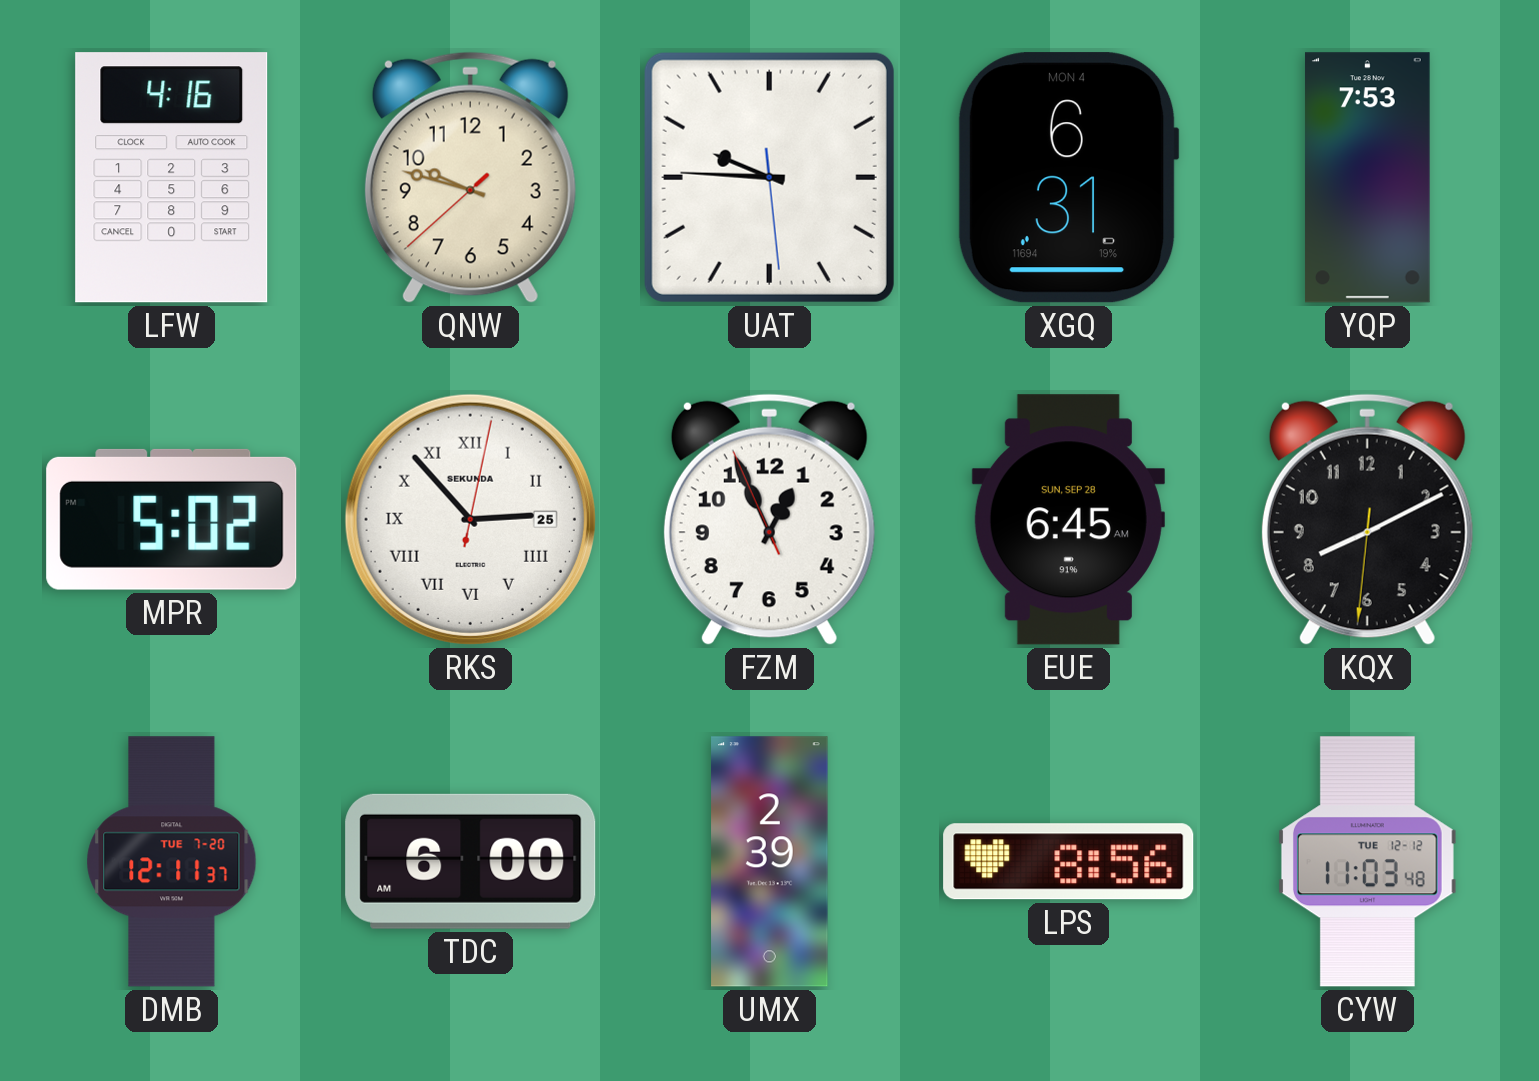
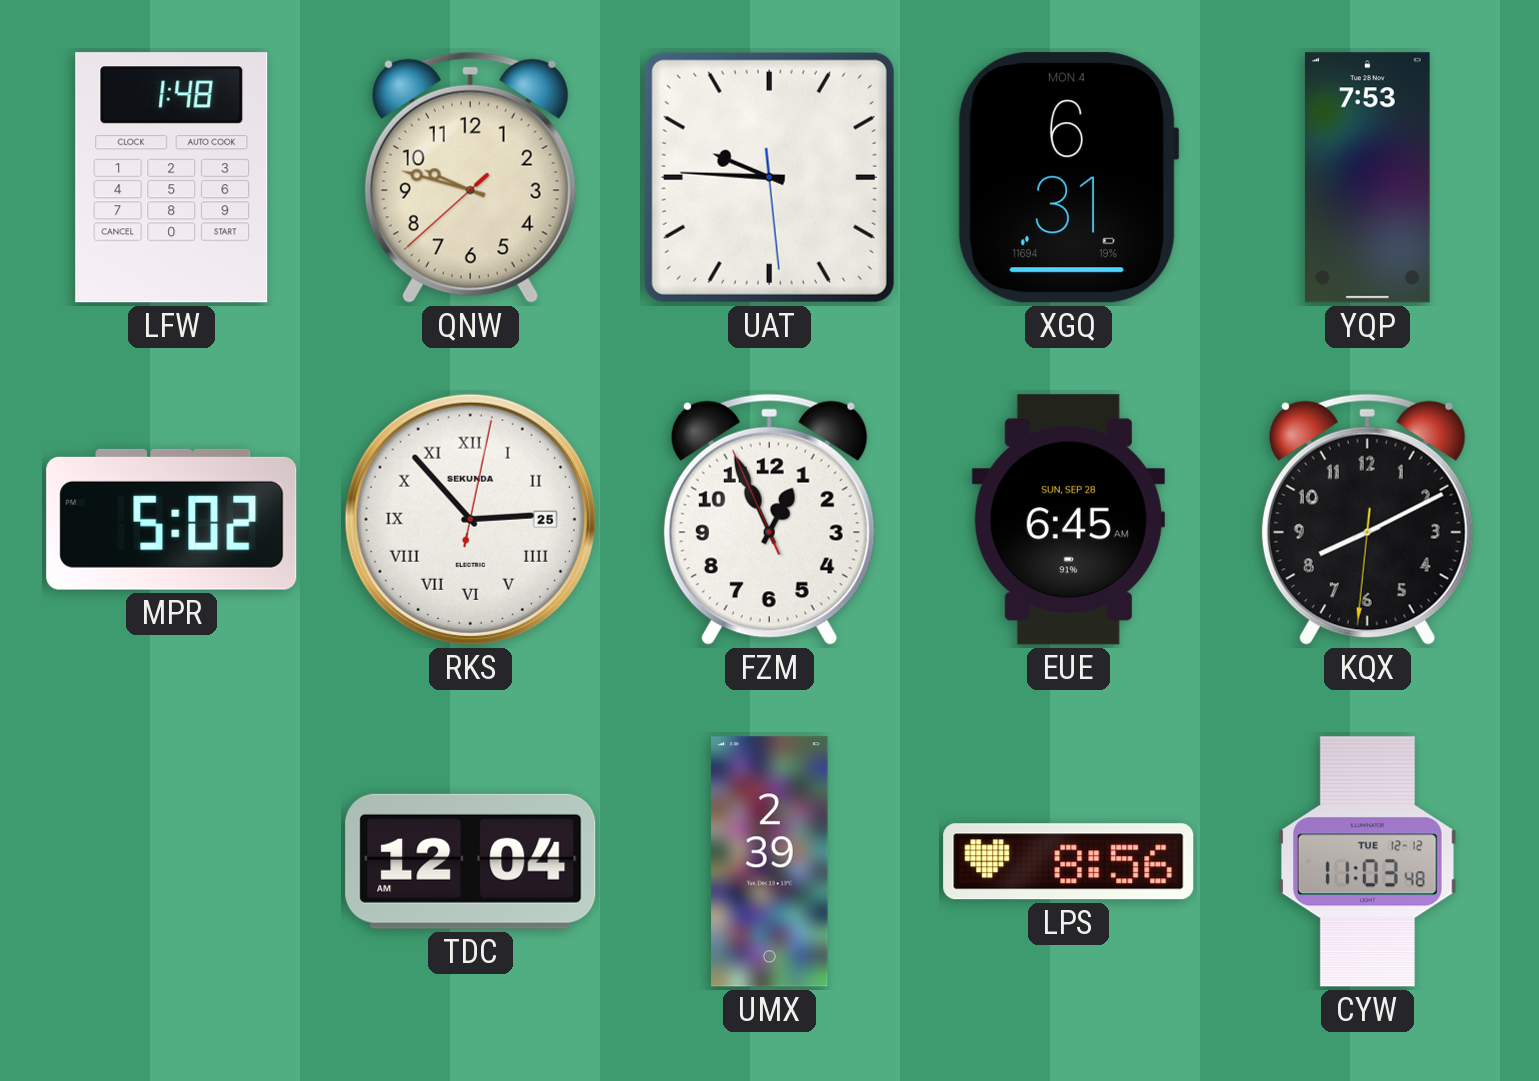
LFW: 4:16 -> 1:48 (172, 178)
DMB: 12:11 -> none (172, 862)
TDC: 6:00 -> 12:04 (471, 861)
